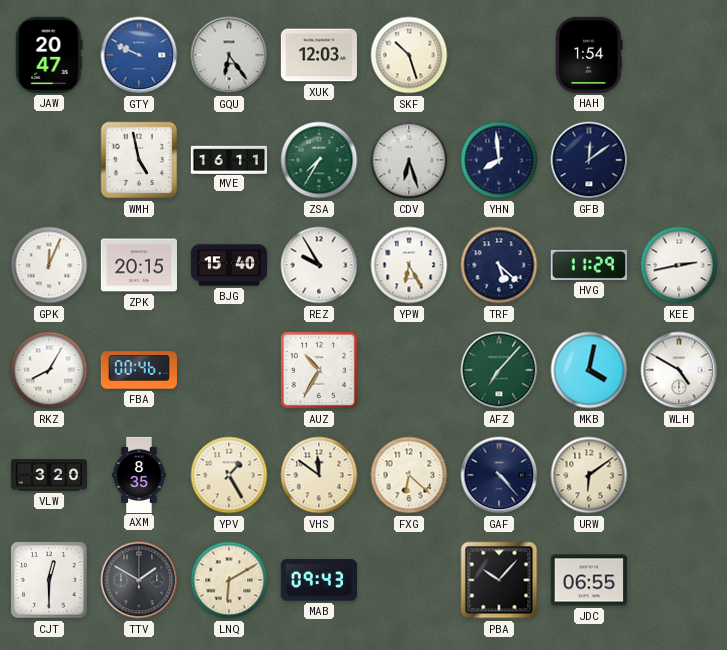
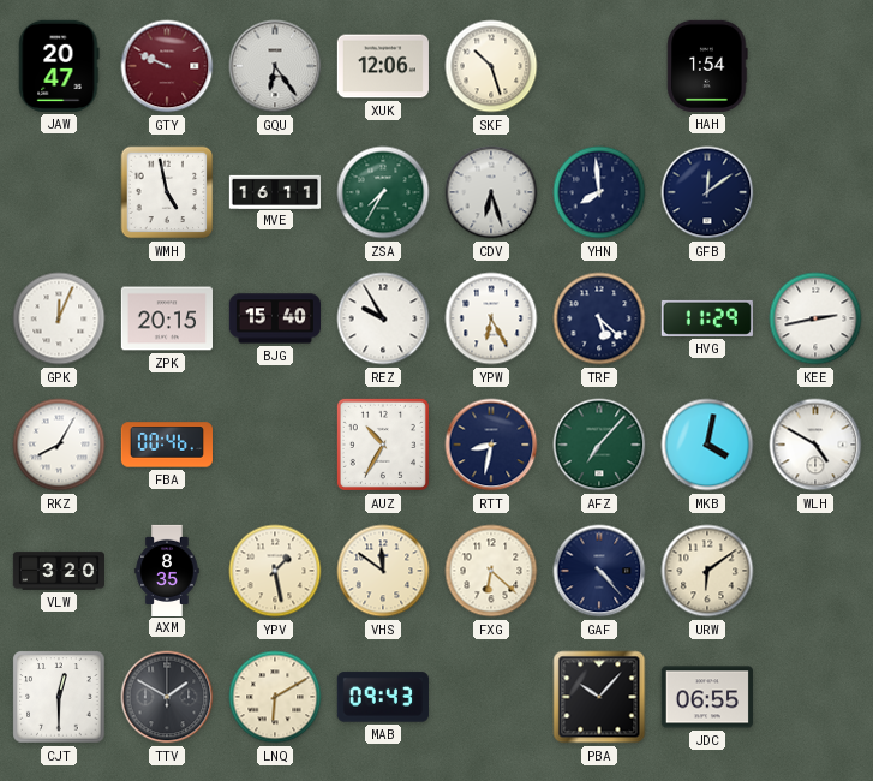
GTY dial: blue -> burgundy (167, 66)
XUK: 12:03 -> 12:06 (382, 66)
RTT: none -> 8:32 (491, 445)
YPV: 1:25 -> 1:28 (275, 571)
